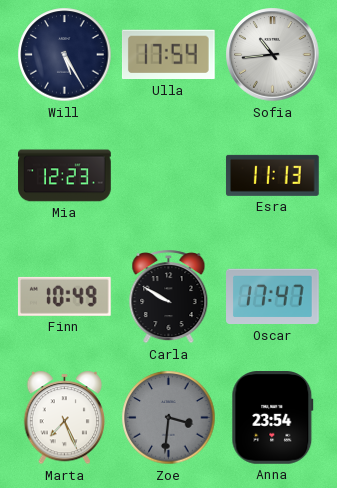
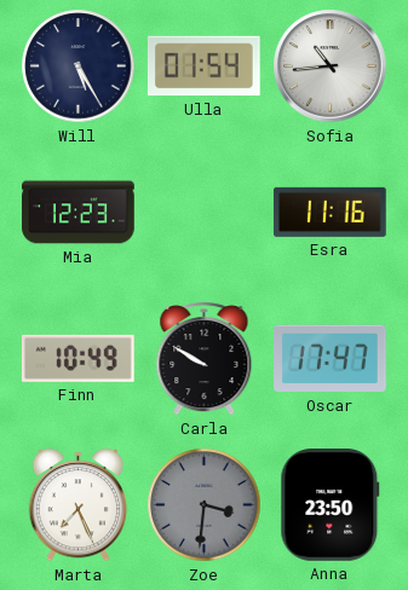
Ulla: 17:54 -> 01:54 (203, 66)
Esra: 11:13 -> 11:16 (329, 212)
Anna: 23:54 -> 23:50 (331, 505)
